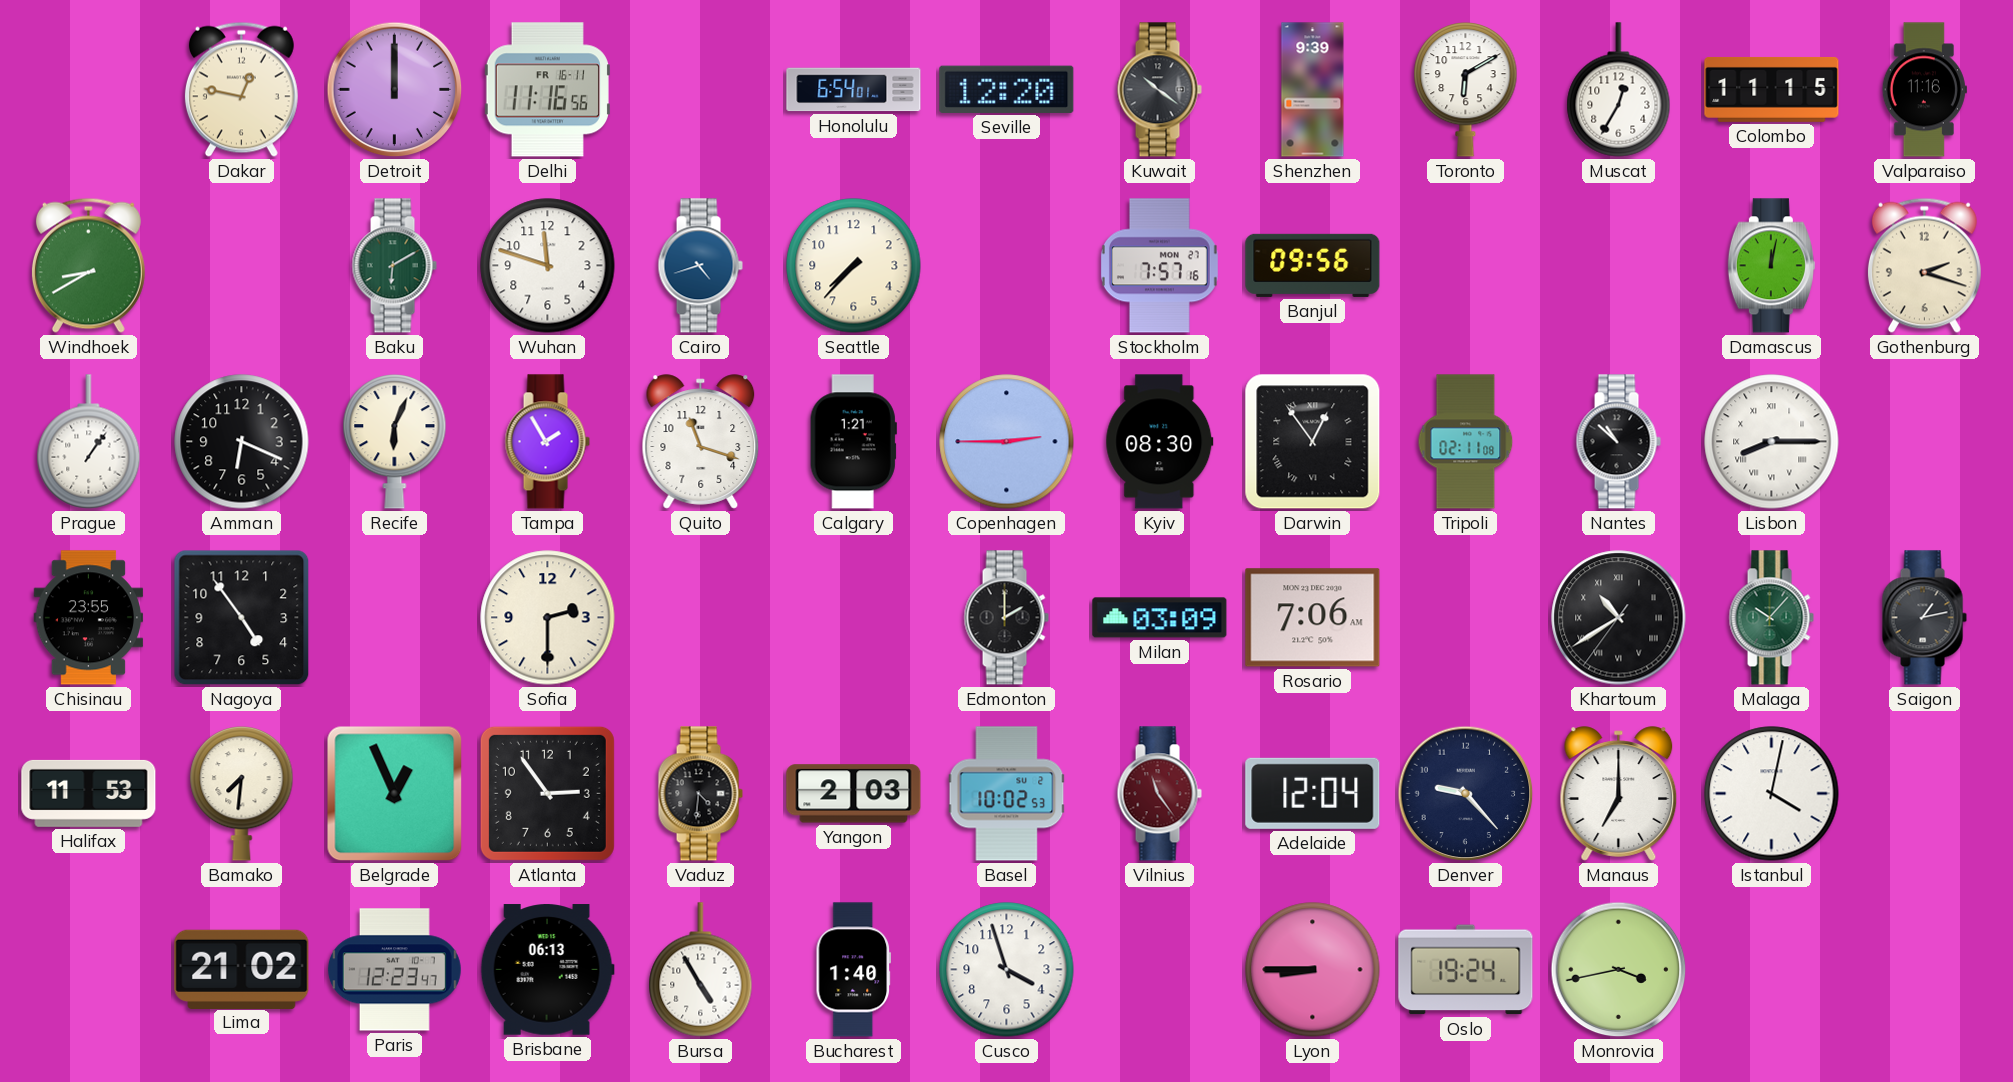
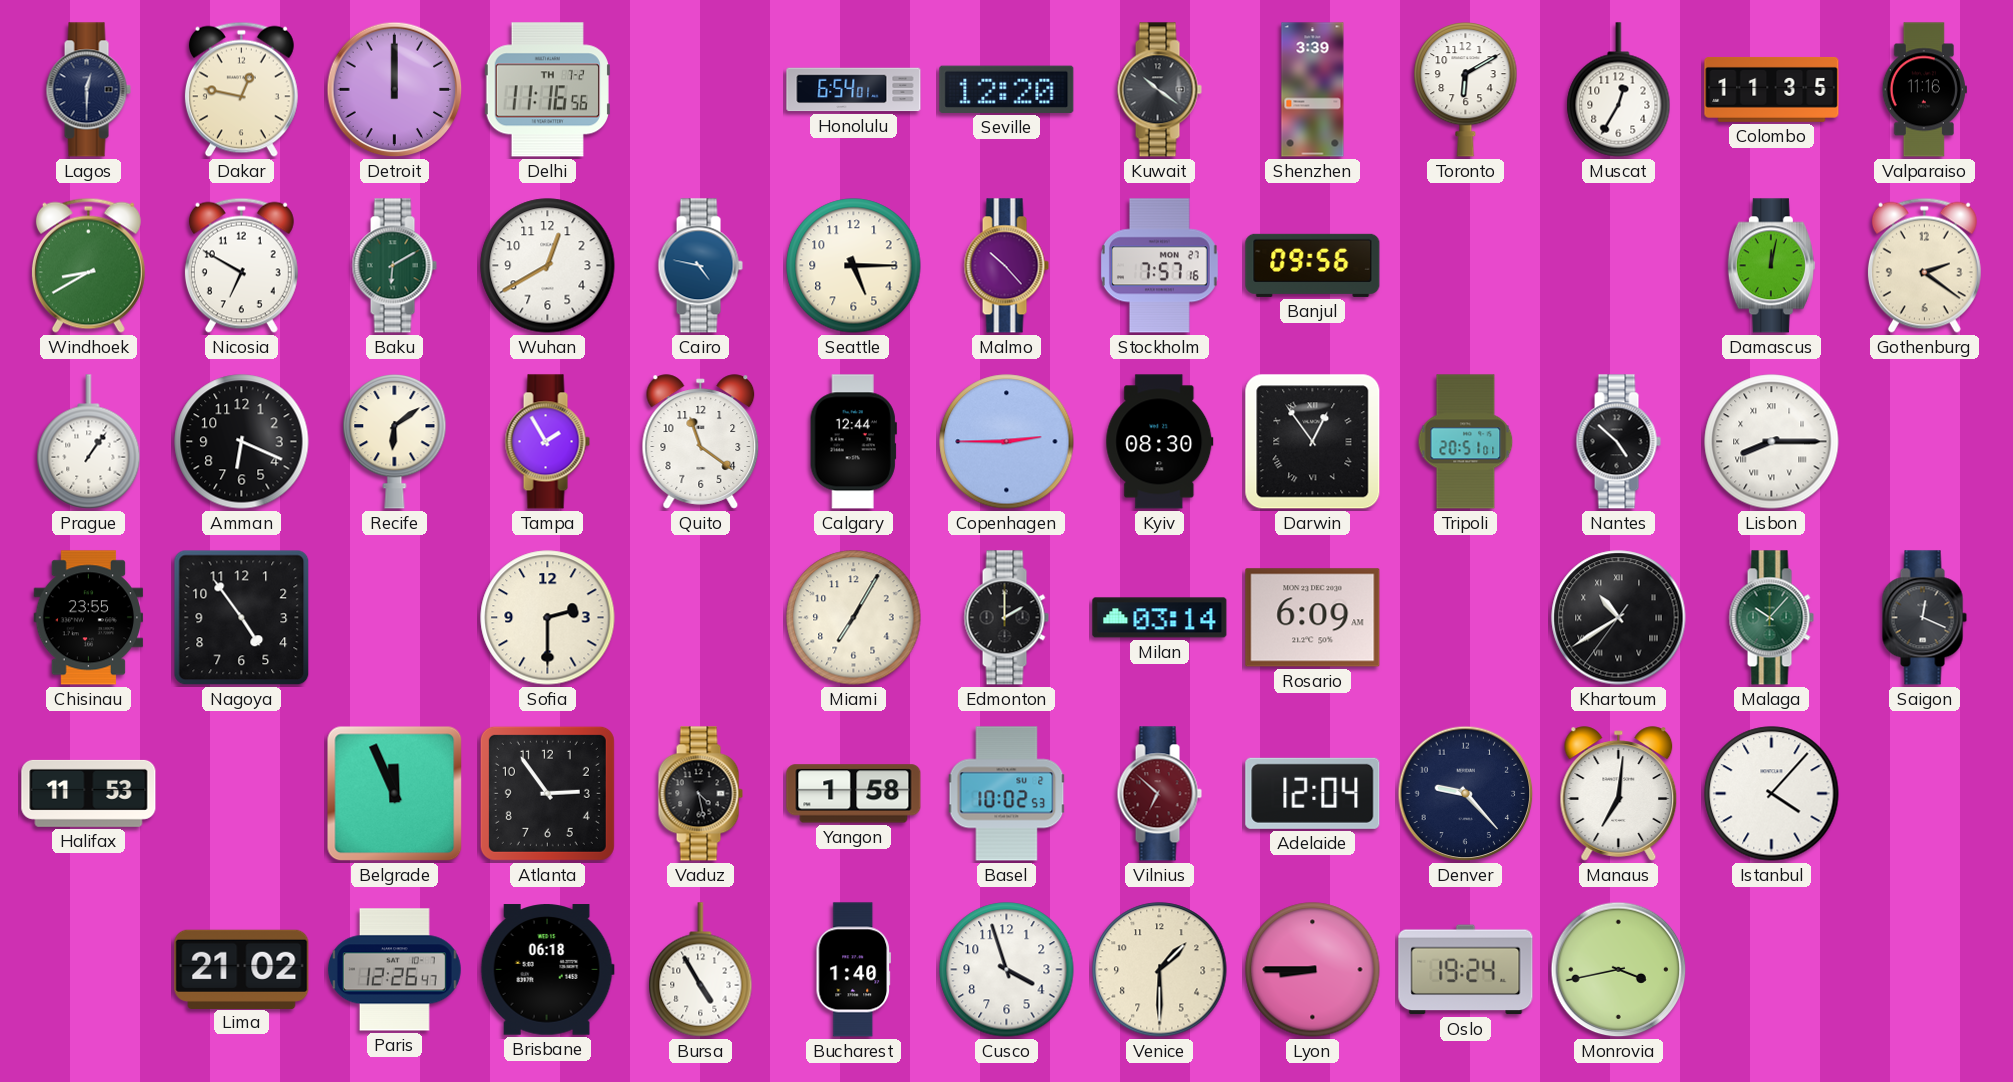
Lagos: none -> 12:30 (88, 90)
Delhi date: FR 16-11 -> TH 7-2 (547, 90)
Shenzhen: 9:39 -> 3:39 (1313, 90)
Colombo: 11:15 -> 11:35 (1772, 89)
Nicosia: none -> 6:50 (241, 265)
Wuhan: 11:48 -> 12:40 (548, 266)
Cairo: 4:42 -> 4:47 (700, 266)
Seattle: 7:37 -> 5:15 (854, 266)
Malmo: none -> 10:23 (1006, 266)
Gothenburg: 2:18 -> 2:21 (1924, 265)
Recife: 6:04 -> 6:09 (395, 442)
Quito: 11:18 -> 11:21 (701, 442)
Calgary: 1:21 -> 12:44 (853, 442)
Tripoli: 02:11 -> 20:51 (1466, 442)
Nantes: 10:52 -> 4:52 (1618, 442)
Miami: none -> 7:05 (854, 618)
Milan: 03:09 -> 03:14 (1160, 618)
Rosario: 7:06 -> 6:09 (1313, 618)
Saigon: 1:13 -> 12:19 (1924, 618)
Bamako: 7:31 -> none (242, 794)
Belgrade: 12:56 -> 11:56 (395, 794)
Vaduz: 4:31 -> 4:28 (700, 794)
Yangon: 2:03 -> 1:58 (854, 794)
Vilnius: 11:24 -> 6:52 (1159, 794)
Manaus: 7:00 -> 7:01 (1619, 794)
Istanbul: 4:02 -> 4:07 (1772, 794)
Paris: 12:23 -> 12:26 (394, 970)
Brisbane: 06:13 -> 06:18 (547, 970)
Venice: none -> 1:30 (1160, 970)
